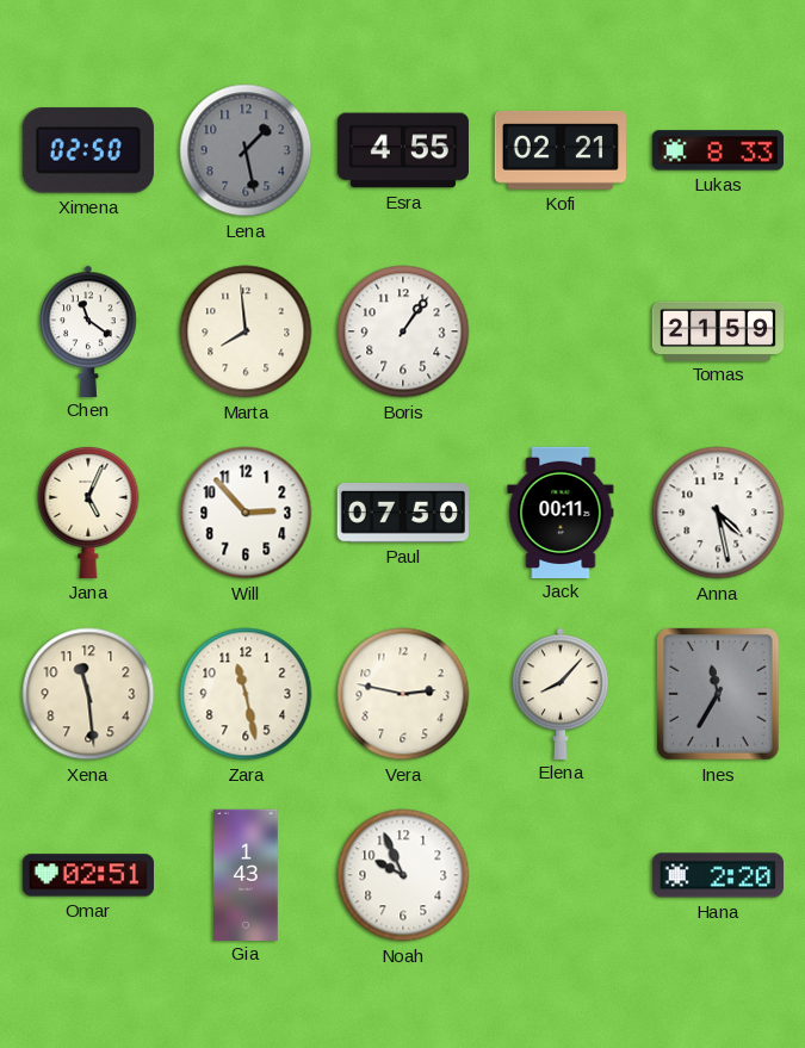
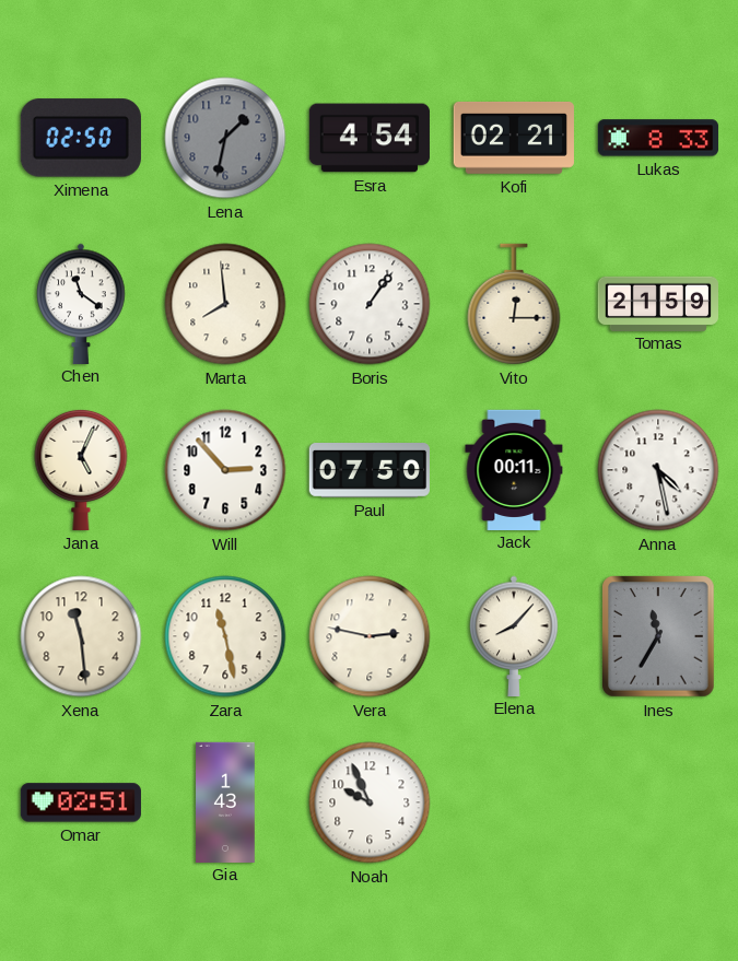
Lena: 1:28 -> 1:32 (225, 138)
Esra: 4:55 -> 4:54 (370, 138)
Vito: none -> 12:15 (514, 304)
Hana: 2:20 -> none (717, 875)
